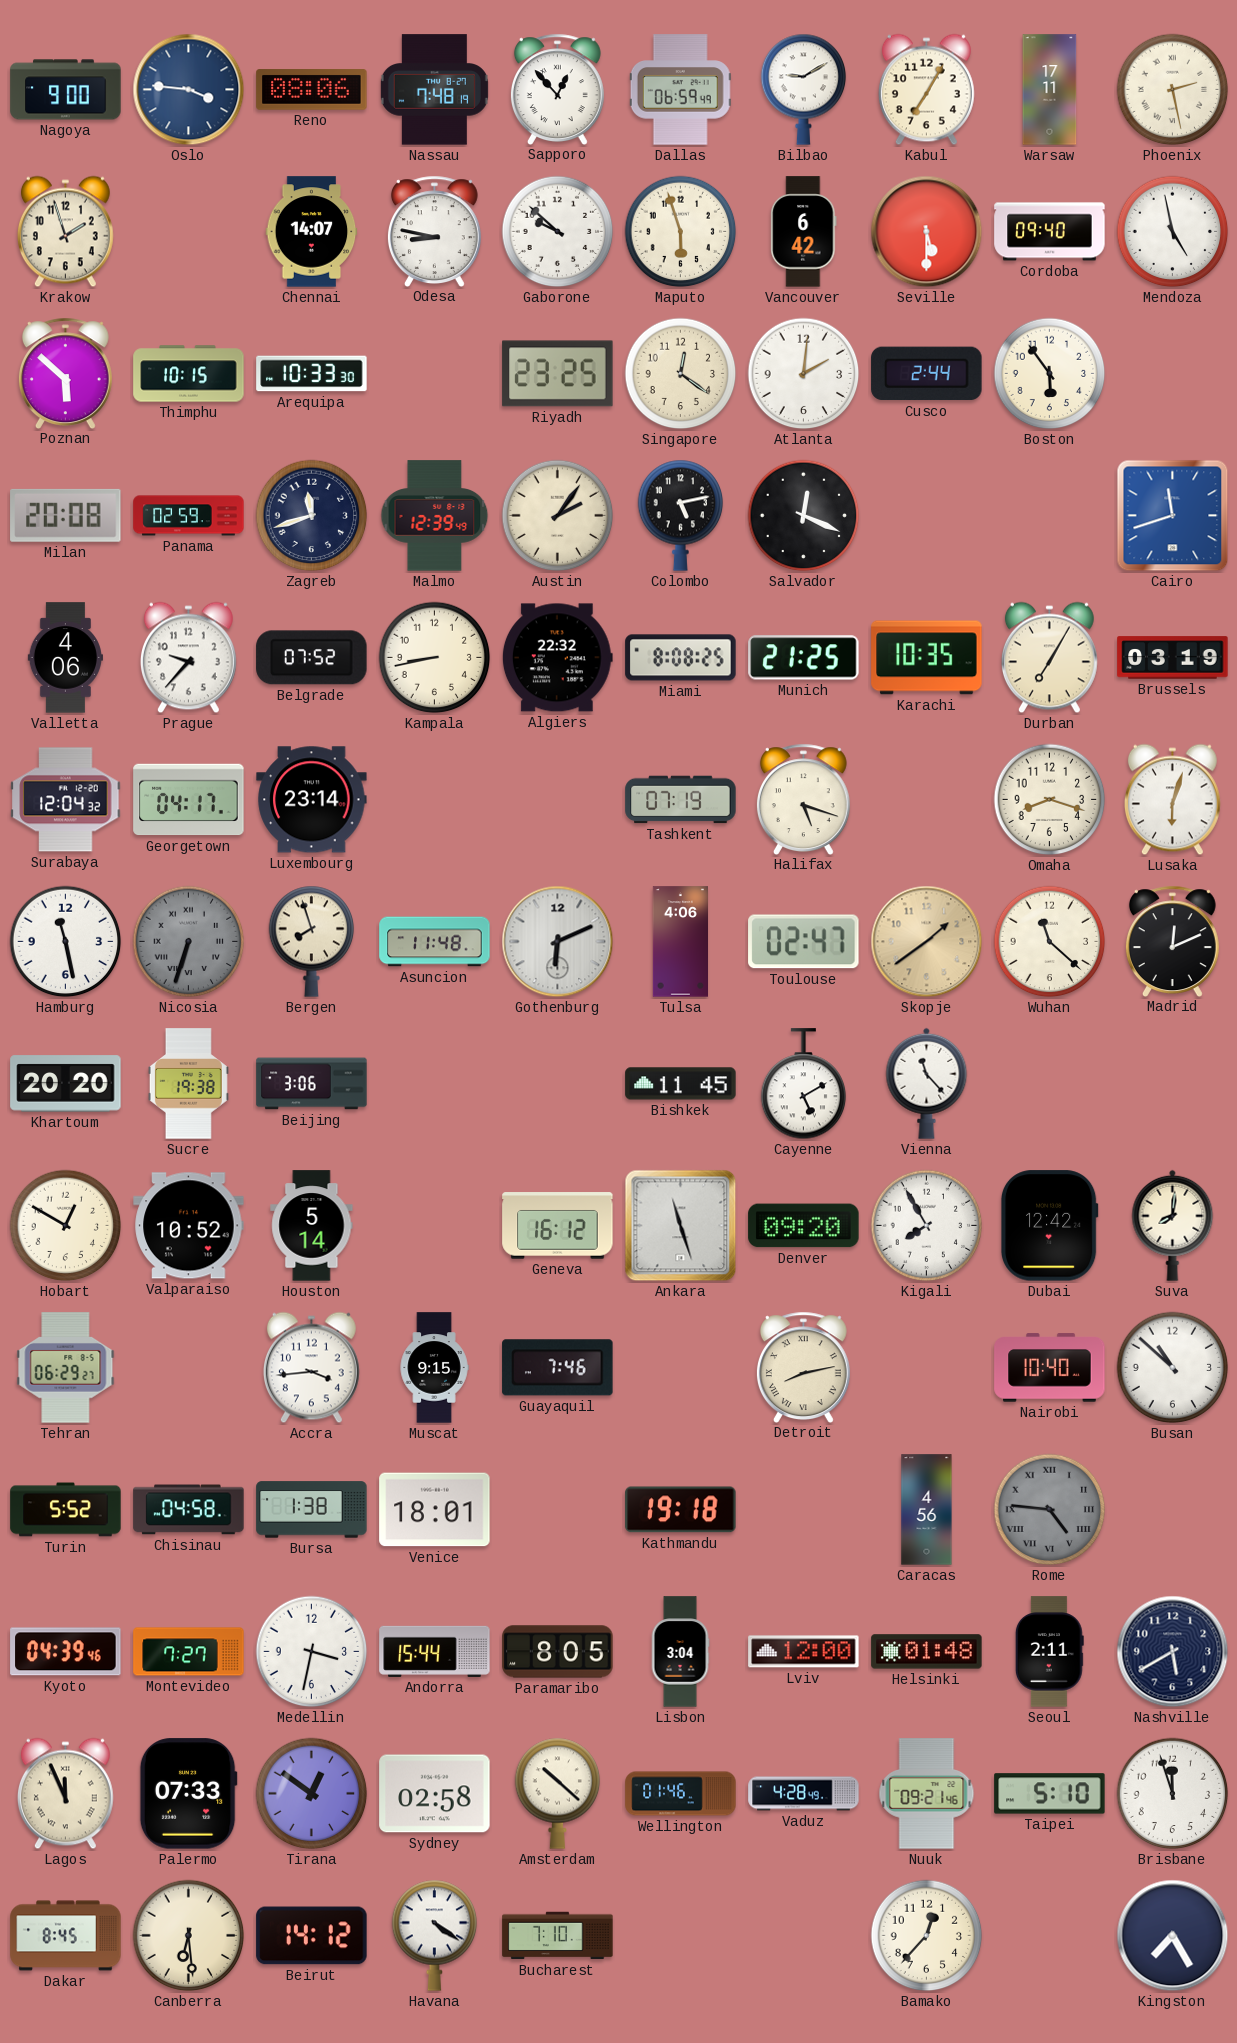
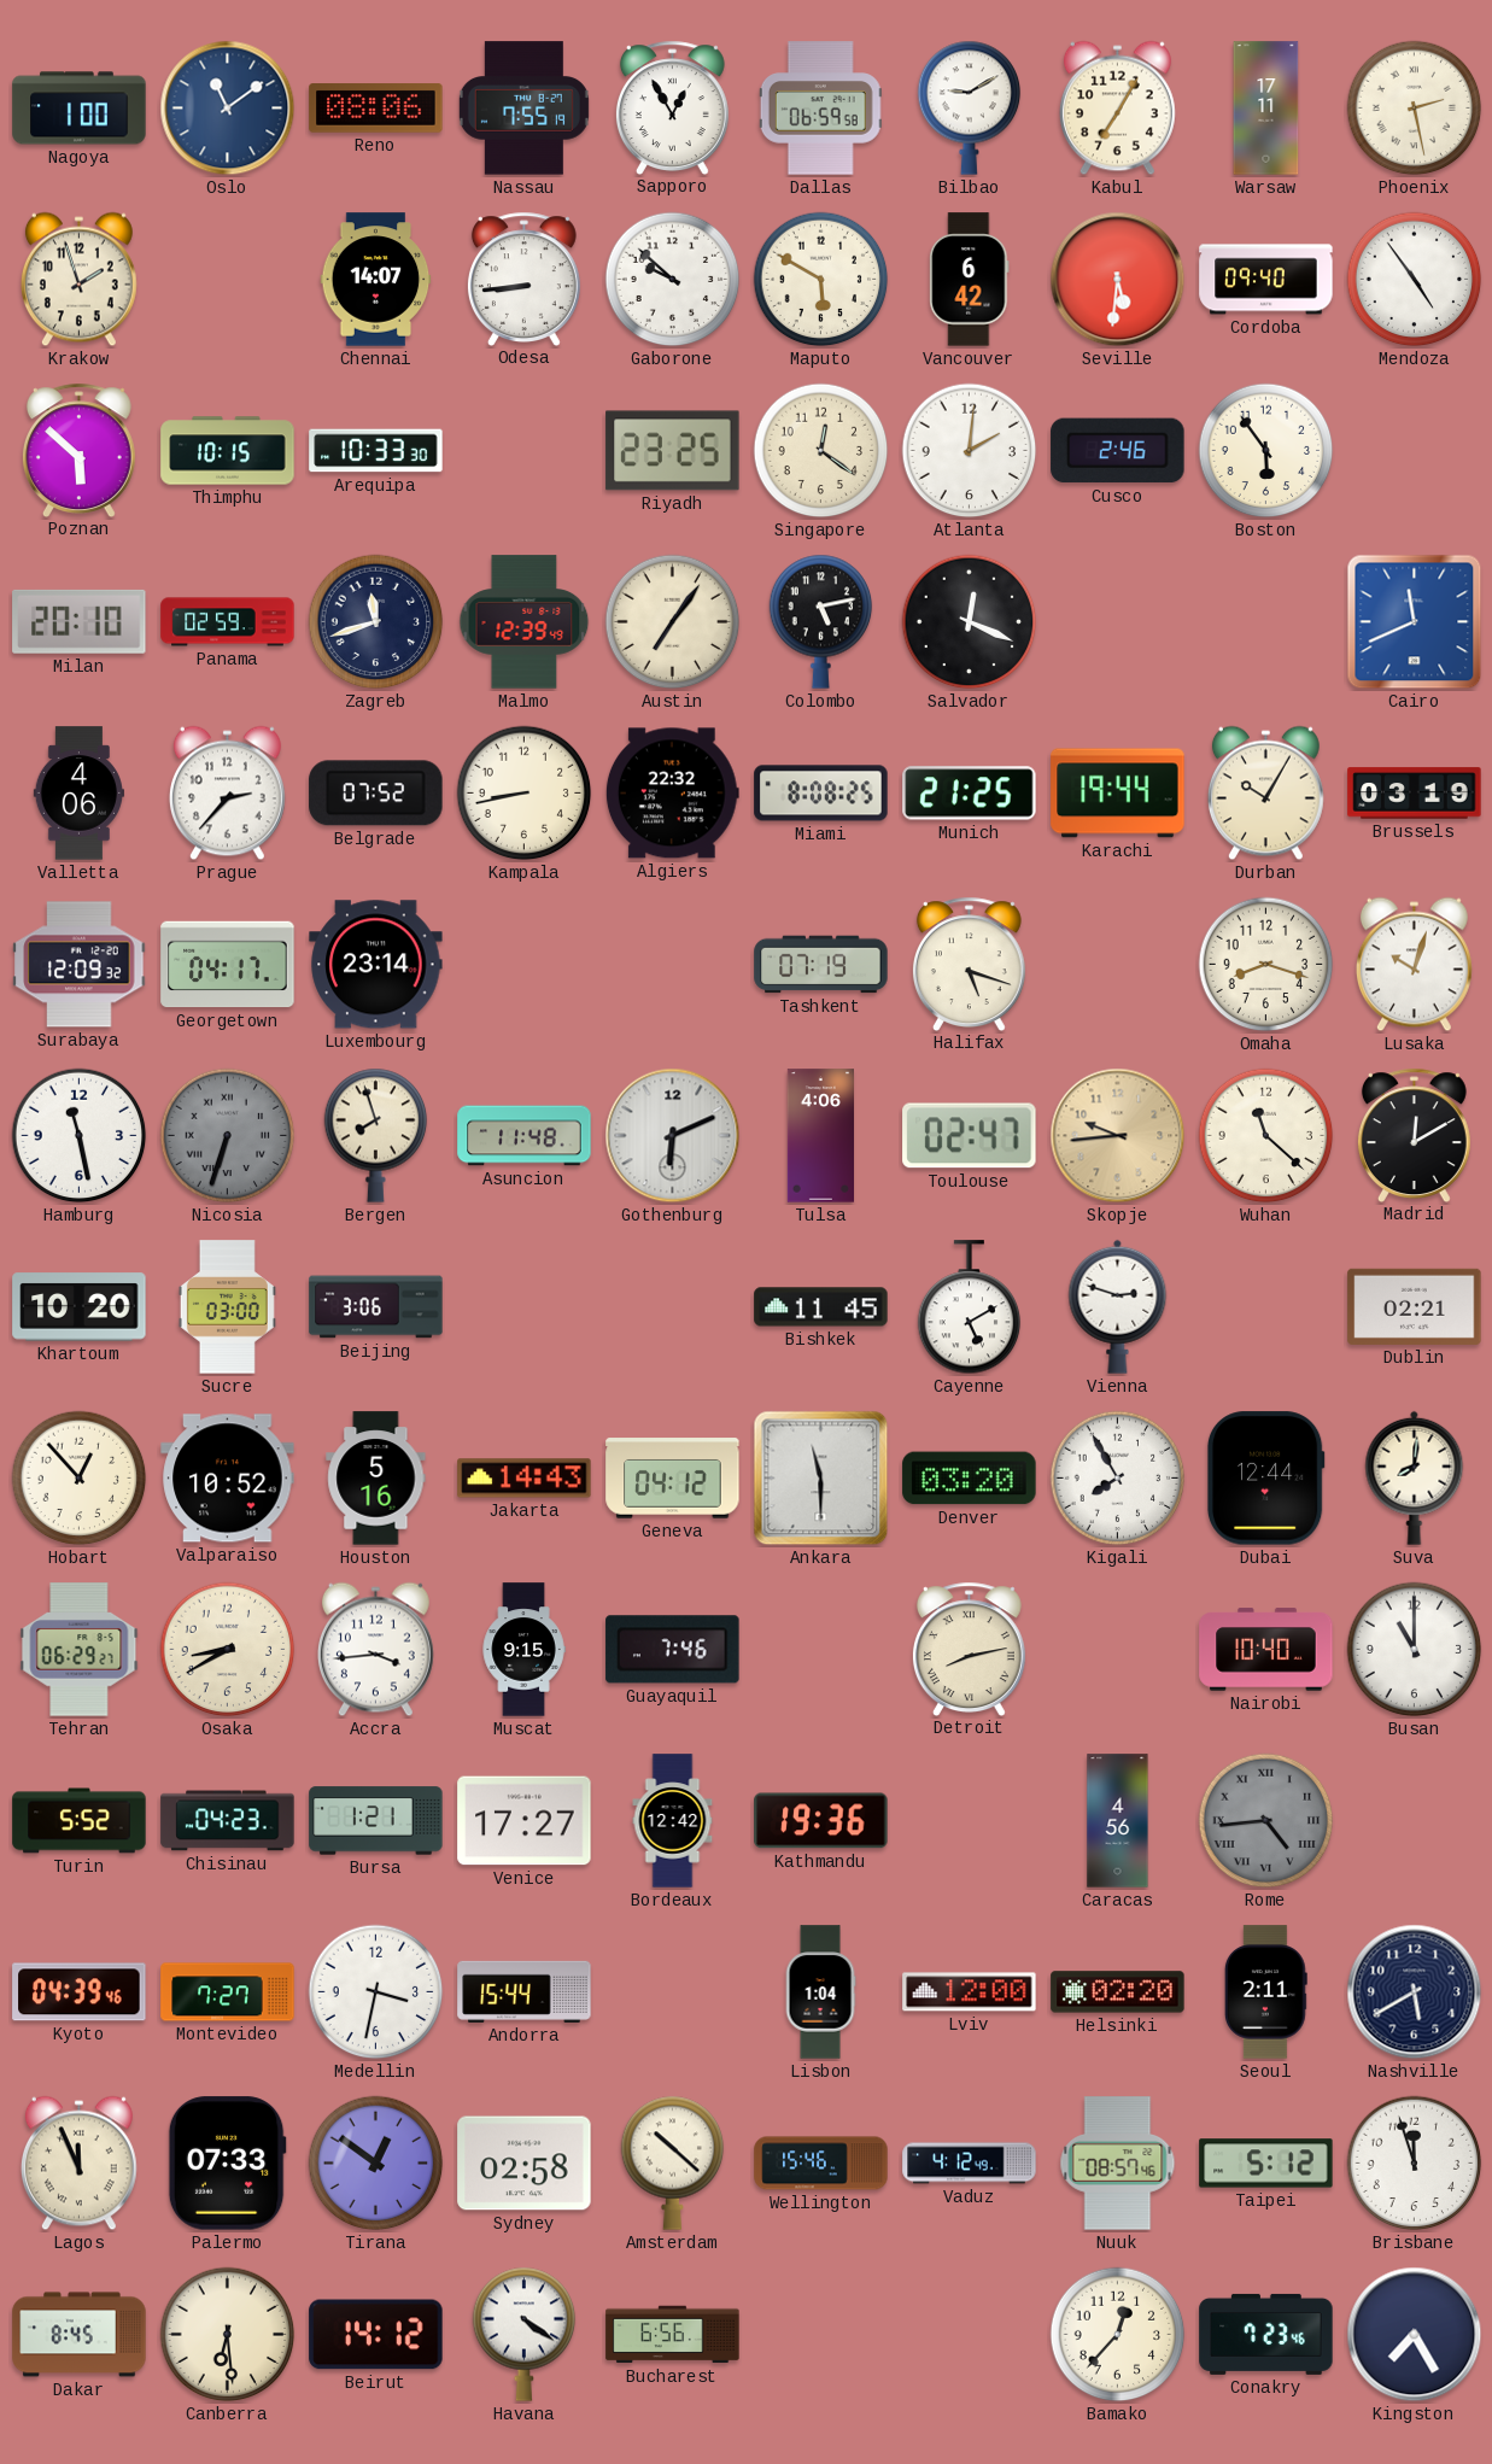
Nagoya: 9:00 -> 1:00 (80, 109)
Oslo: 3:46 -> 11:09 (228, 109)
Nassau: 7:48 -> 7:55 (523, 109)
Sapporo: 12:53 -> 12:55 (672, 107)
Dallas: 06:59:49 -> 06:59:58 (820, 109)
Odesa: 8:47 -> 8:44 (523, 279)
Maputo: 5:57 -> 5:50 (821, 280)
Seville: 5:30 -> 5:31 (1118, 280)
Mendoza: 4:58 -> 4:54 (1415, 280)
Cusco: 2:44 -> 2:46 (1118, 451)
Milan: 20:08 -> 20:10 (80, 621)
Austin: 2:06 -> 7:06 (673, 622)
Cairo: 11:42 -> 11:41 (1415, 622)
Prague: 9:37 -> 2:37 (227, 794)
Karachi: 10:35 -> 19:44 (1118, 794)
Durban: 7:05 -> 10:05 (1265, 794)
Surabaya: 12:04 -> 12:09 (80, 965)
Lusaka: 6:03 -> 10:03 (1414, 965)
Skopje: 1:39 -> 9:44 (1118, 1136)
Madrid: 12:11 -> 12:10 (1414, 1135)
Khartoum: 20:20 -> 10:20 (80, 1307)
Sucre: 19:38 -> 03:00 (227, 1307)
Vienna: 11:23 -> 2:48 (1118, 1306)
Dublin: none -> 02:21 (1415, 1306)
Hobart: 12:50 -> 12:53 (80, 1479)
Houston: 5:14 -> 5:16 (376, 1479)
Jakarta: none -> 14:43 (525, 1479)
Geneva: 16:12 -> 04:12 (673, 1479)
Ankara: 11:27 -> 11:30 (821, 1479)
Denver: 09:20 -> 03:20 (970, 1479)
Dubai: 12:42 -> 12:44 (1265, 1479)
Osaka: none -> 8:40 (228, 1650)
Busan: 10:52 -> 11:00 (1415, 1650)
Chisinau: 04:58 -> 04:23 (228, 1821)
Bursa: 1:38 -> 1:21 (376, 1821)
Venice: 18:01 -> 17:27 (525, 1821)
Bordeaux: none -> 12:42 (673, 1821)
Kathmandu: 19:18 -> 19:36 (821, 1821)
Rome: 4:46 -> 4:44 (1266, 1821)
Paramaribo: 8:05 -> none (558, 1652)
Lisbon: 3:04 -> 1:04 (820, 1992)
Helsinki: 01:48 -> 02:20 (1118, 1992)
Wellington: 01:46 -> 15:46 (821, 2164)
Vaduz: 4:28 -> 4:12 (970, 2164)
Nuuk: 09:21 -> 08:57 (1118, 2164)
Taipei: 5:10 -> 5:12 (1266, 2164)
Bucharest: 7:10 -> 6:56 (673, 2335)
Conakry: none -> 7:23 (1266, 2334)
